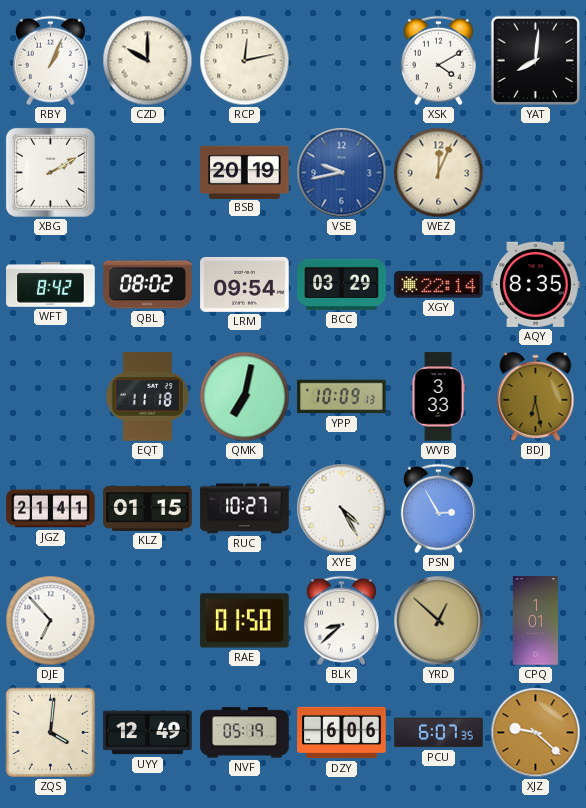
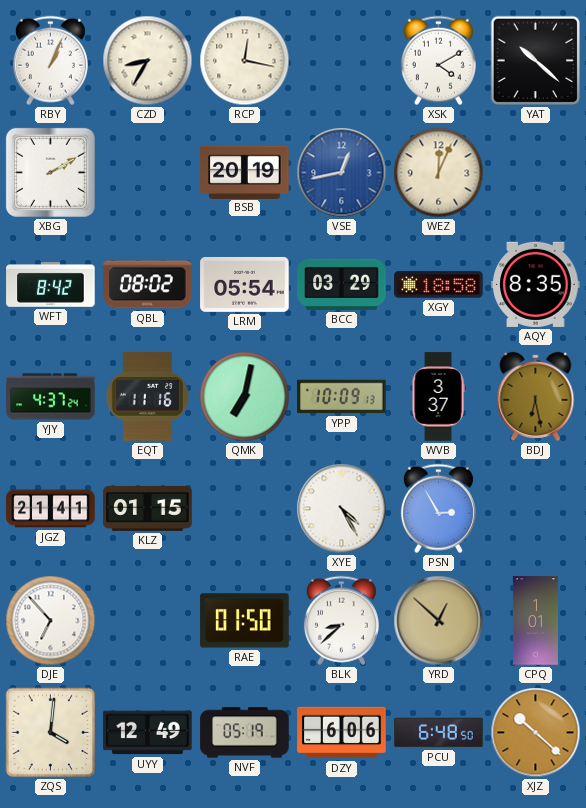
CZD: 10:00 -> 8:35 (148, 61)
RCP: 12:13 -> 12:17 (245, 61)
YAT: 8:01 -> 10:22 (536, 61)
VSE: 9:43 -> 12:43 (342, 173)
LRM: 09:54 -> 05:54 (245, 284)
XGY: 22:14 -> 18:58 (439, 285)
YJY: none -> 4:37 (51, 397)
EQT: 11:18 -> 11:16 (147, 397)
WVB: 3:33 -> 3:37 (438, 397)
RUC: 10:27 -> none (245, 509)
PCU: 6:07 -> 6:48 (439, 733)
XJZ: 9:22 -> 10:22 (536, 733)
